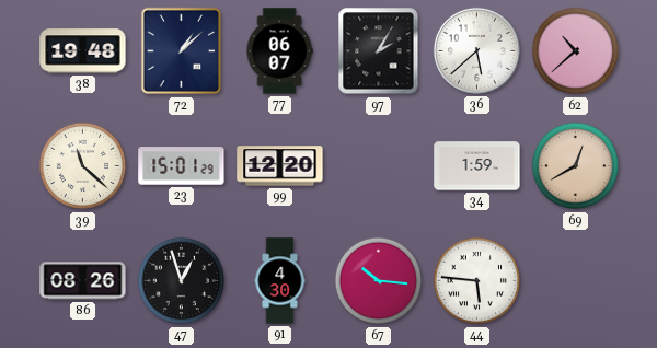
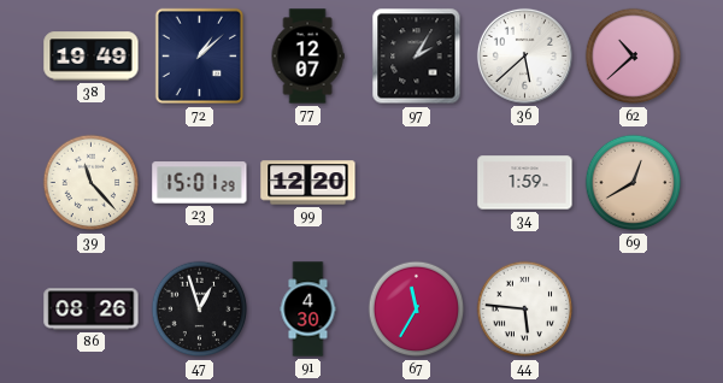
38: 19:48 -> 19:49 (92, 57)
77: 06:07 -> 12:07 (307, 57)
39: 11:22 -> 11:23 (92, 183)
67: 10:16 -> 11:35 (417, 310)
